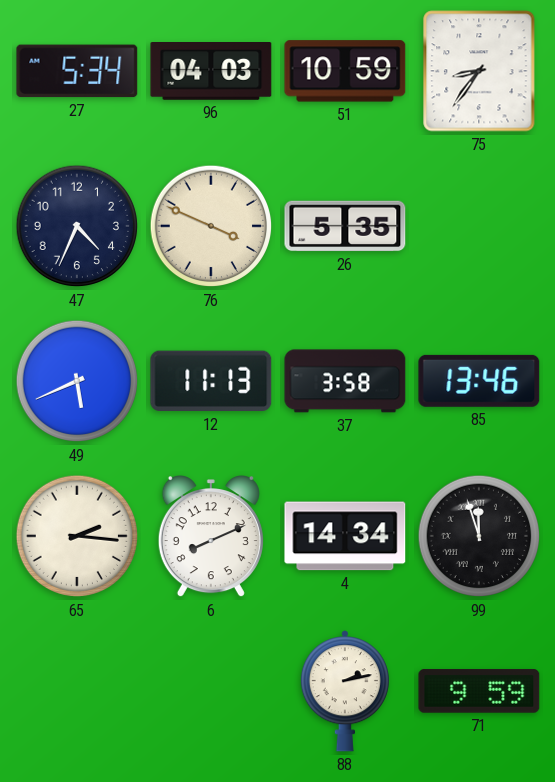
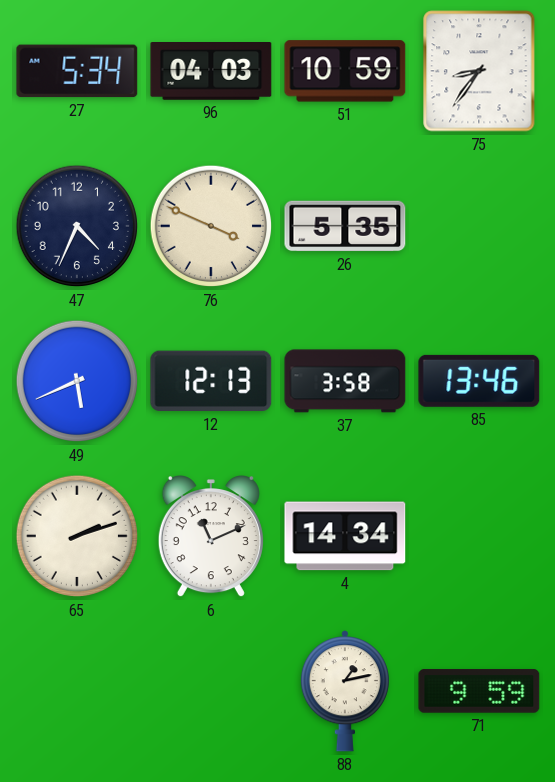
12: 11:13 -> 12:13 (211, 381)
65: 2:16 -> 2:12 (77, 536)
6: 8:11 -> 11:11 (211, 537)
99: 11:57 -> none (479, 536)
88: 2:13 -> 1:13 (345, 691)
